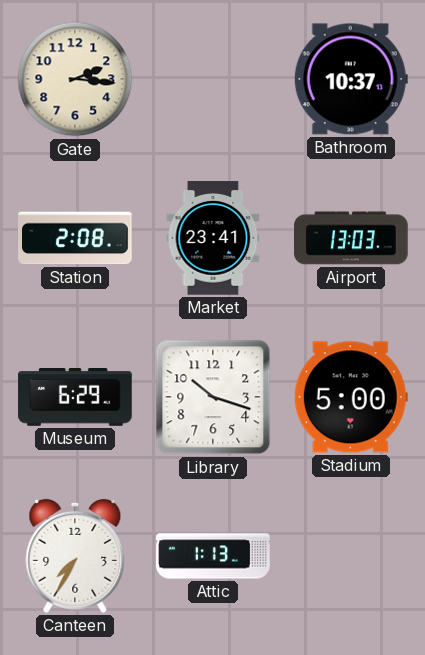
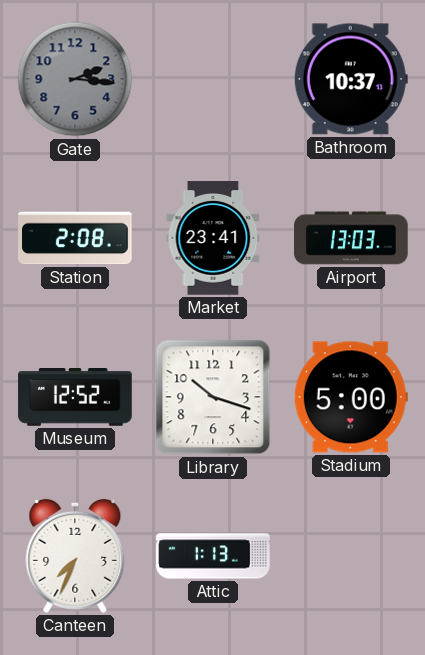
Gate dial: cream -> grey (75, 79)
Museum: 6:29 -> 12:52 (75, 397)
Canteen: 7:35 -> 7:34 (75, 556)
